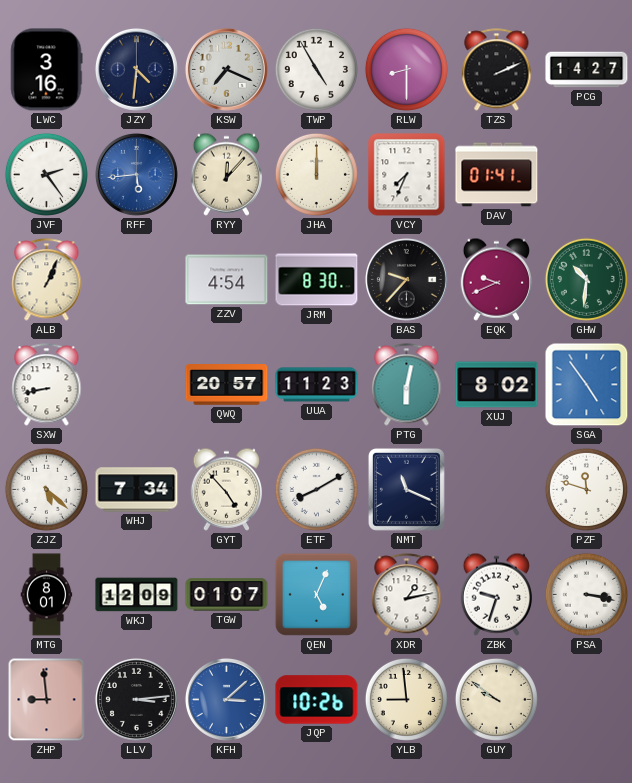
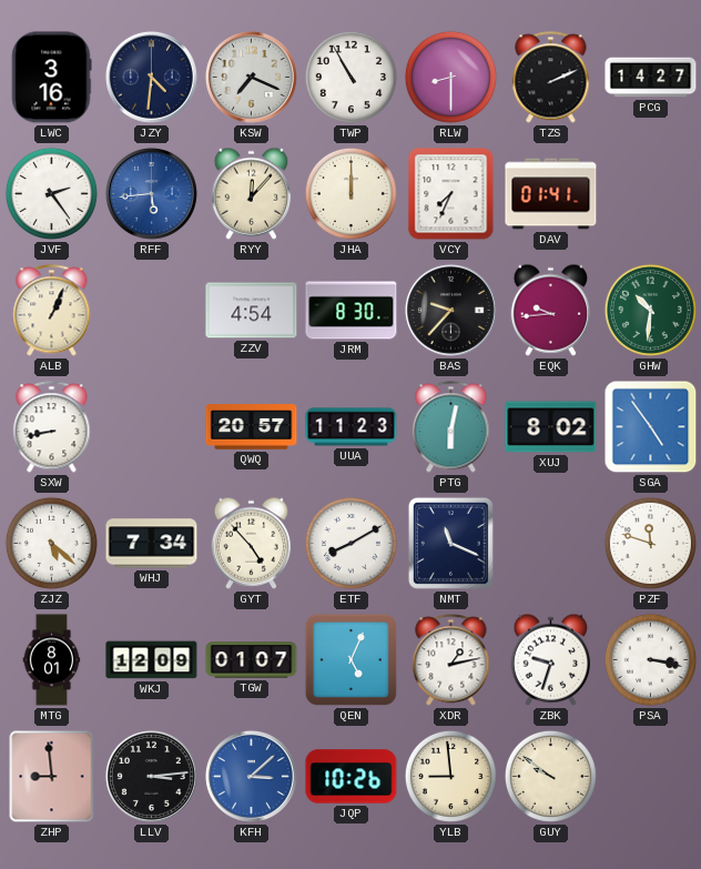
TWP: 4:55 -> 10:55 (350, 77)
EQK: 9:41 -> 9:44 (550, 310)
